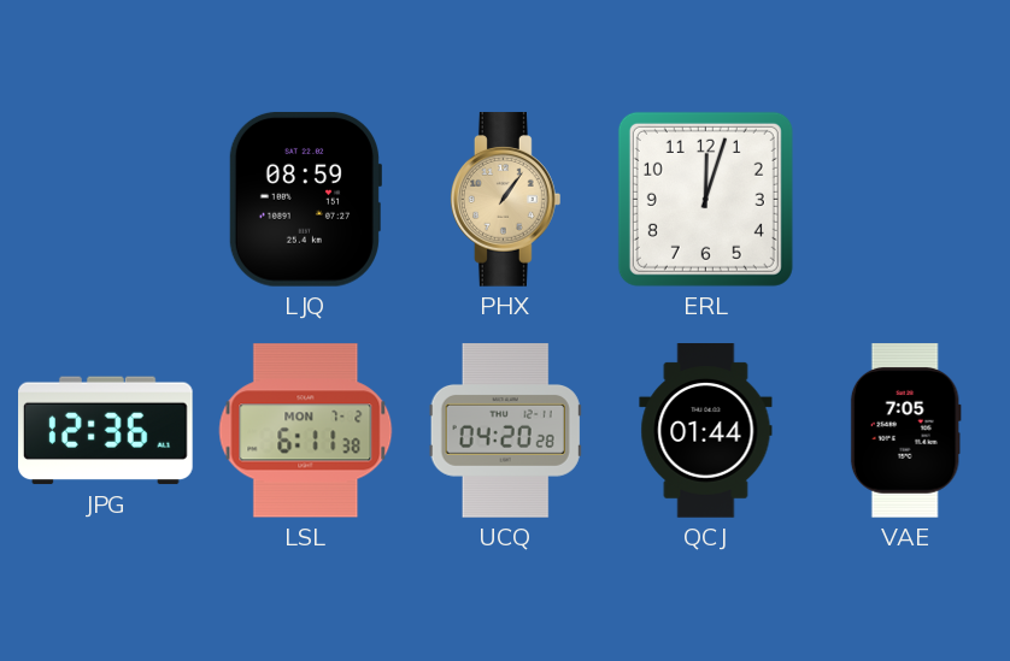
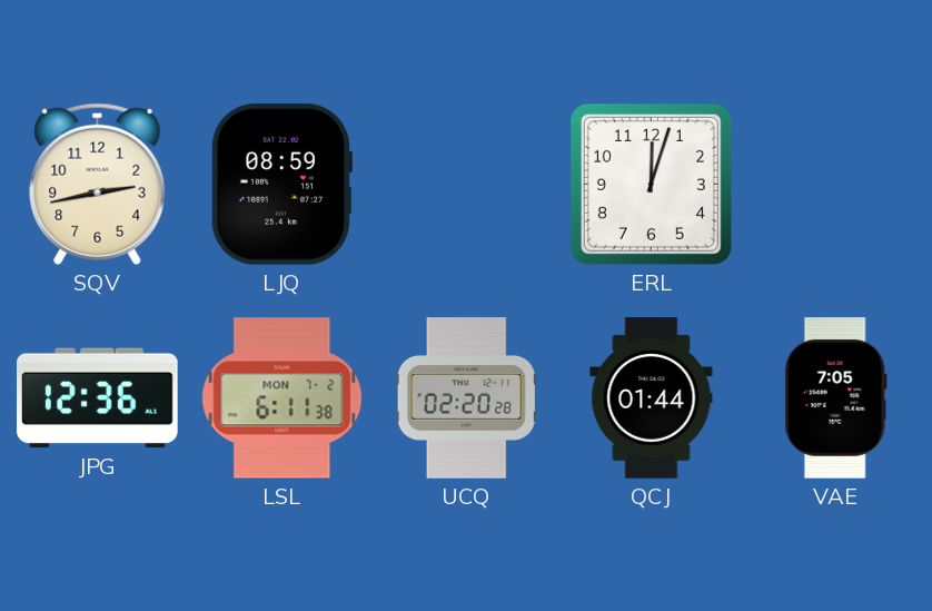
SQV: none -> 2:43 (98, 184)
PHX: 1:06 -> none (505, 200)
UCQ: 04:20 -> 02:20 (466, 398)
